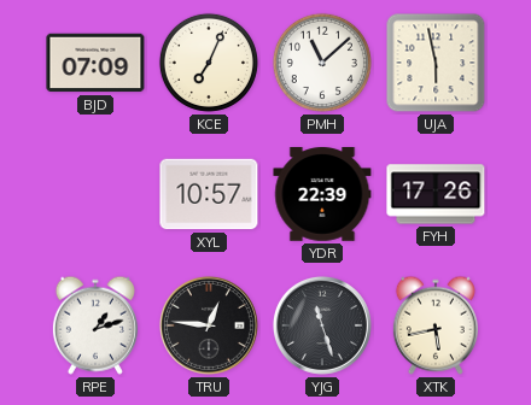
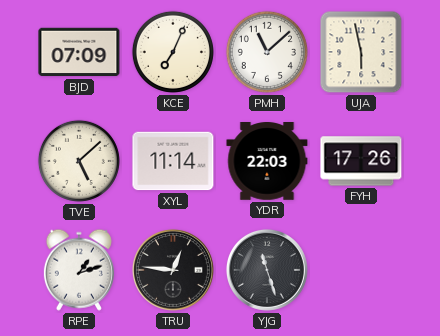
TVE: none -> 5:08 (79, 161)
XYL: 10:57 -> 11:14 (173, 161)
YDR: 22:39 -> 22:03 (267, 162)
XTK: 5:43 -> none (436, 325)
